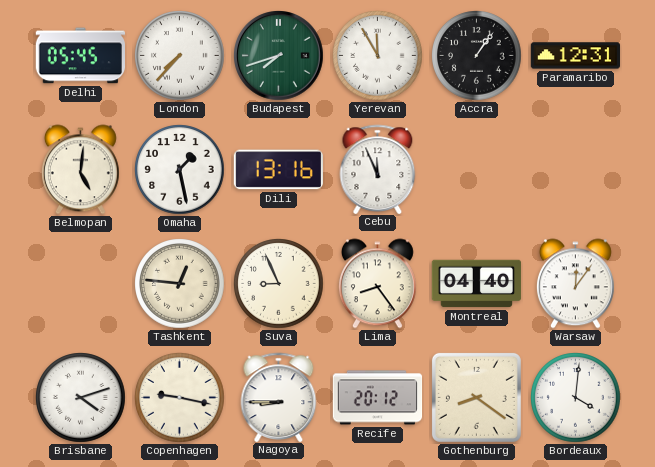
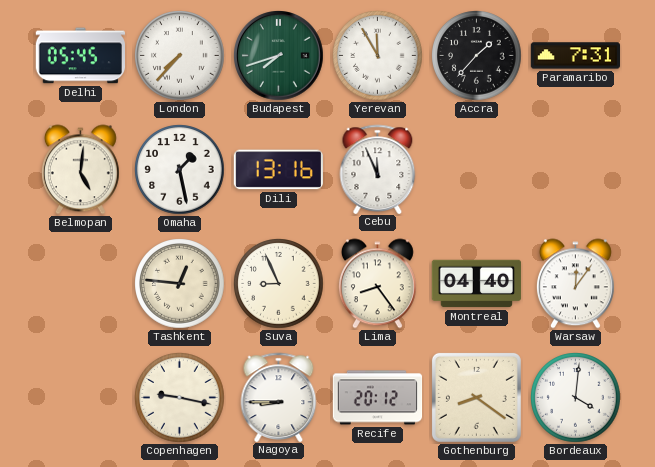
Accra: 1:06 -> 1:37 (477, 56)
Paramaribo: 12:31 -> 7:31 (576, 56)
Brisbane: 4:12 -> none (81, 398)
